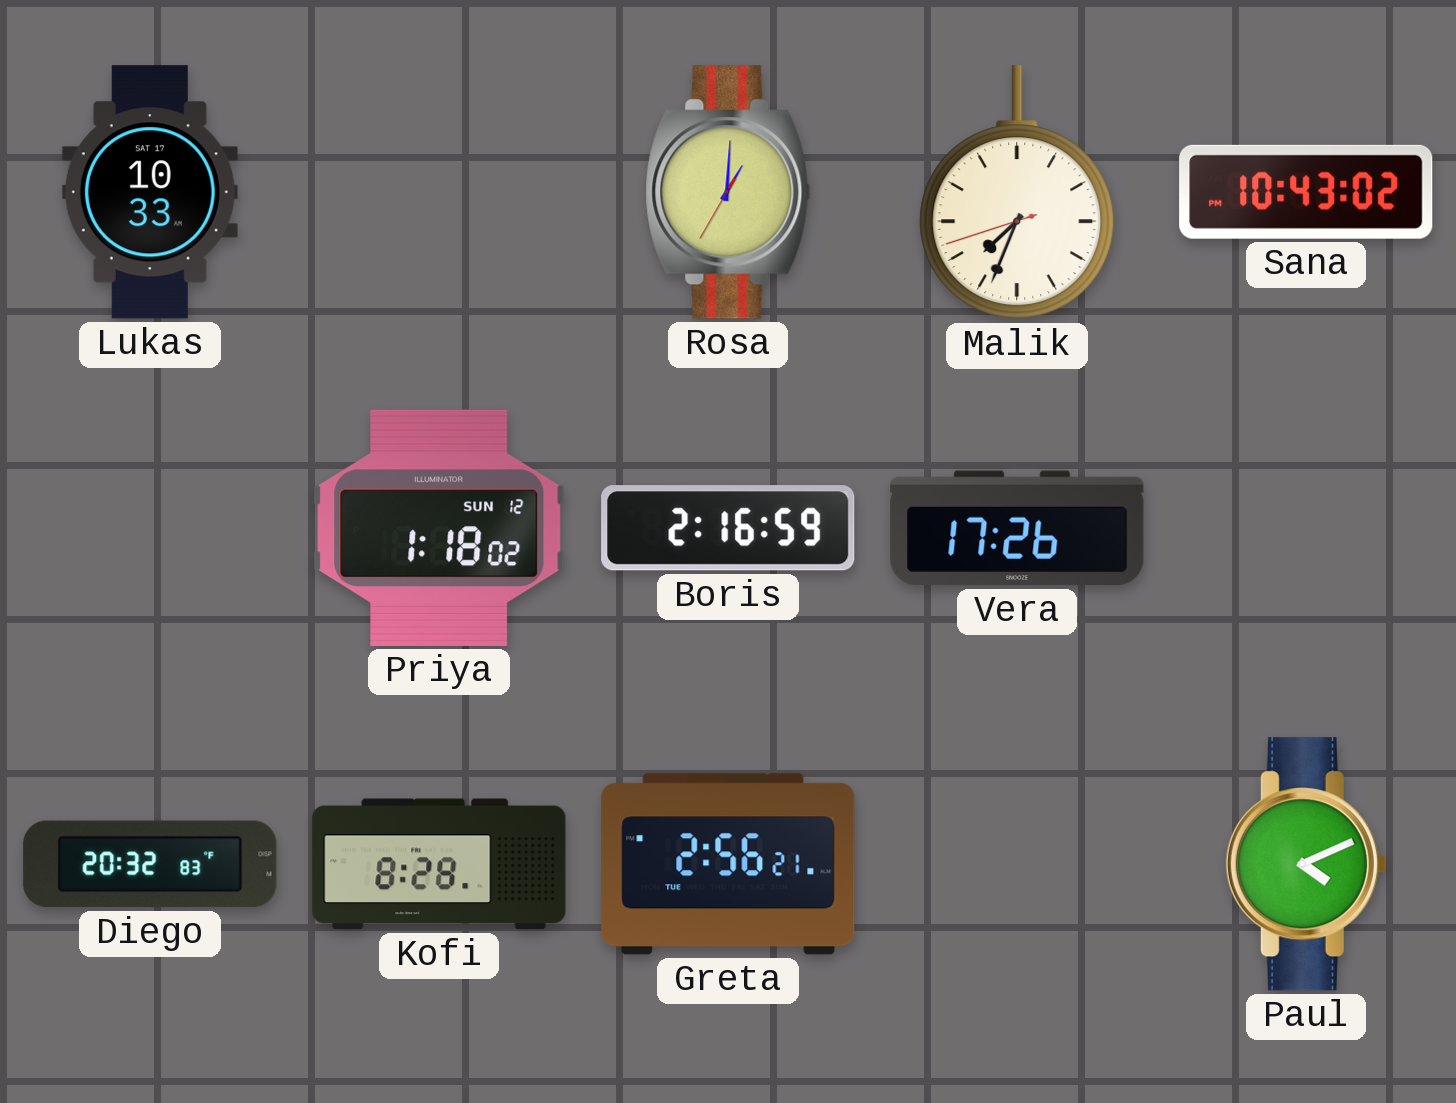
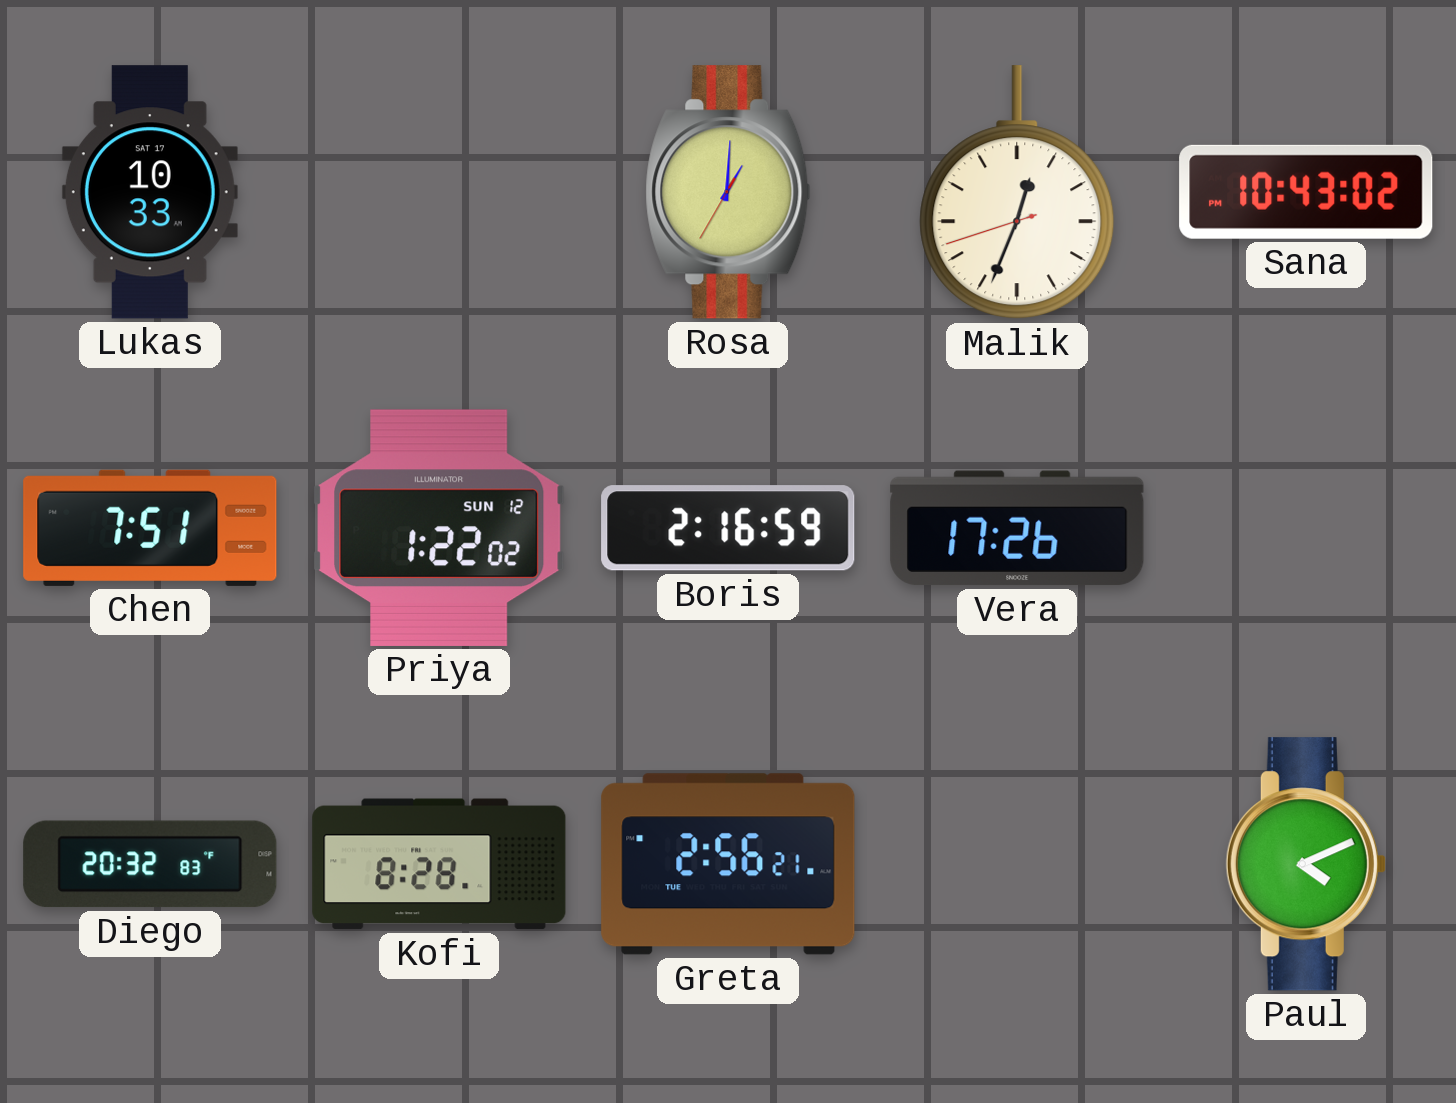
Malik: 7:33 -> 12:33 (1017, 193)
Chen: none -> 7:51 (150, 528)
Priya: 1:18 -> 1:22 (439, 528)
